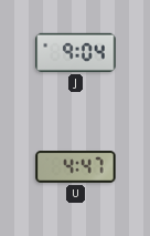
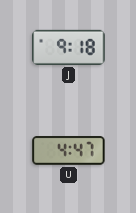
J: 9:04 -> 9:18 (69, 47)
